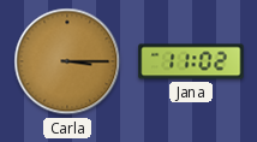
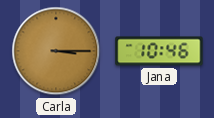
Jana: 11:02 -> 10:46 (159, 51)
